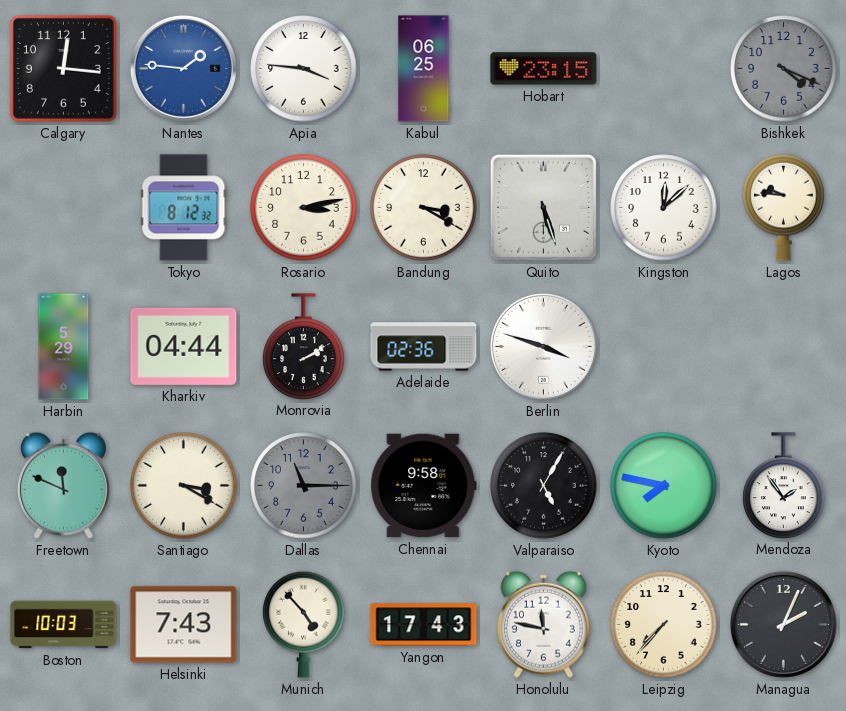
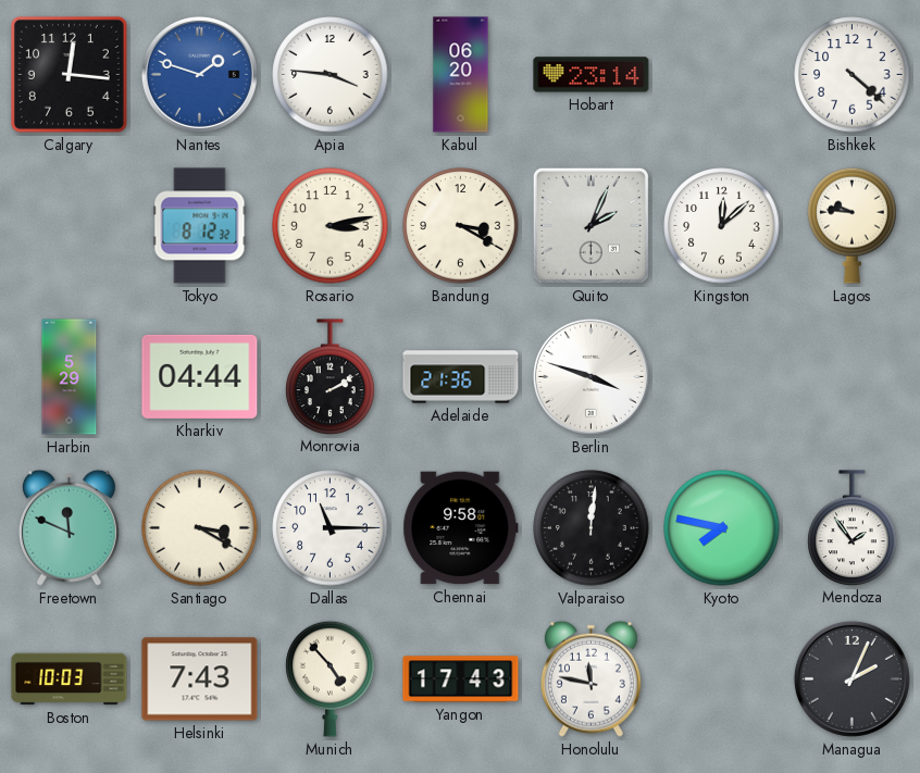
Nantes: 1:46 -> 1:48 (199, 74)
Kabul: 06:25 -> 06:20 (461, 75)
Hobart: 23:15 -> 23:14 (592, 75)
Bishkek: 4:19 -> 4:22 (853, 75)
Bishkek dial: grey -> white (853, 75)
Quito: 5:27 -> 2:04 (590, 225)
Adelaide: 02:36 -> 21:36 (461, 377)
Dallas dial: grey -> white (331, 528)
Valparaiso: 5:05 -> 12:01 (592, 528)
Leipzig: 7:37 -> none (664, 625)
